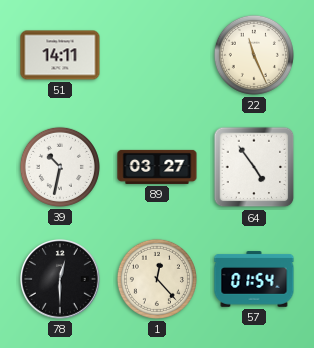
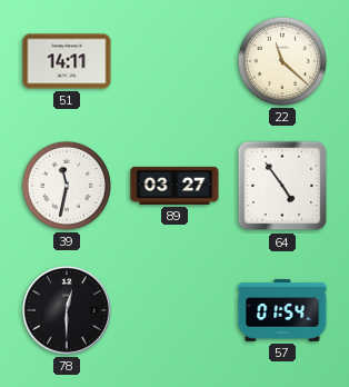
22: 11:26 -> 11:22 (282, 61)
39: 10:32 -> 11:32 (67, 186)
1: 12:23 -> none (157, 279)
